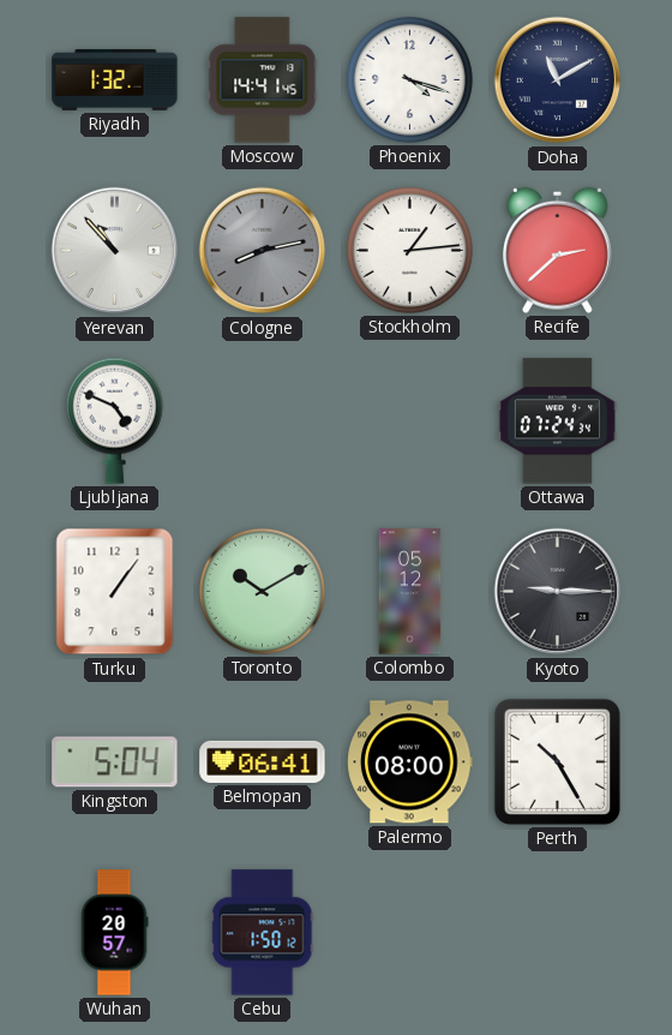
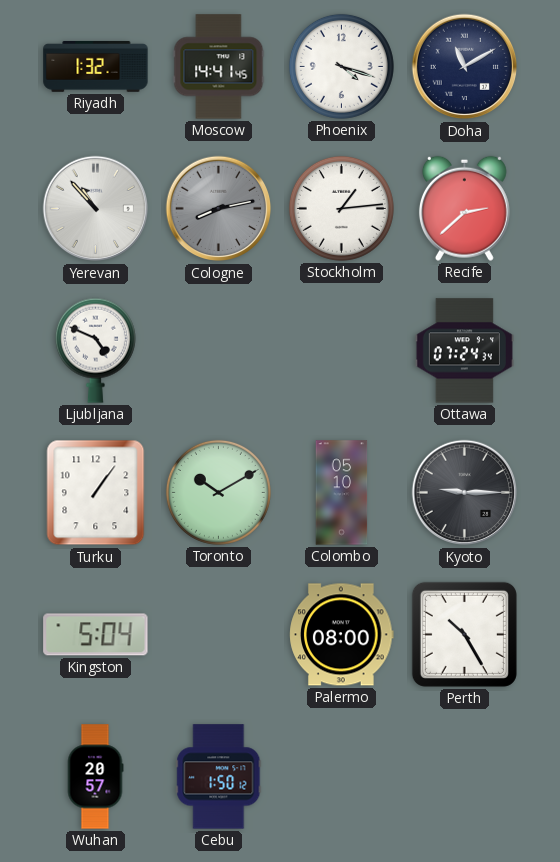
Colombo: 05:12 -> 05:10 (342, 493)
Belmopan: 06:41 -> none (263, 761)
